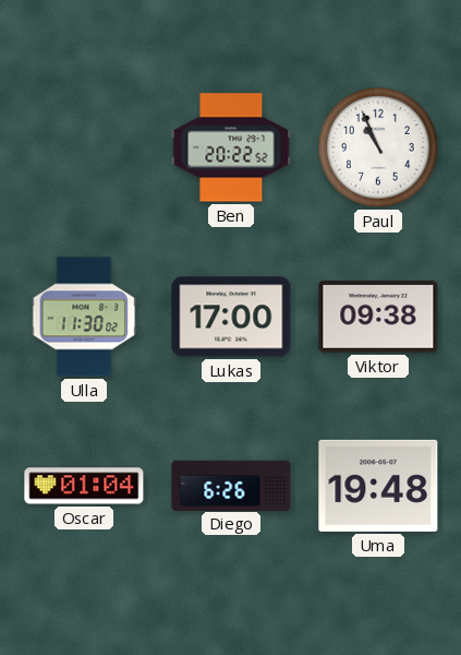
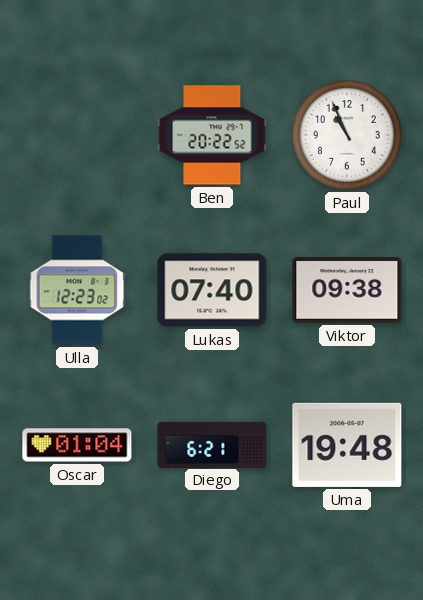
Ulla: 11:30 -> 12:23 (77, 290)
Lukas: 17:00 -> 07:40 (212, 290)
Diego: 6:26 -> 6:21 (212, 444)
